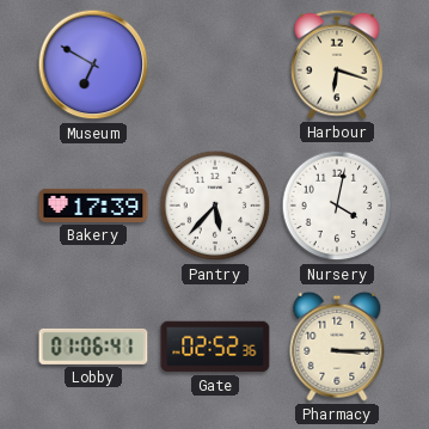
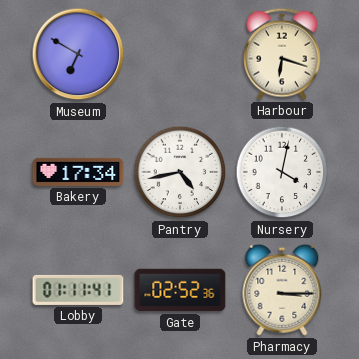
Bakery: 17:39 -> 17:34 (78, 172)
Pantry: 5:37 -> 4:43 (180, 172)
Lobby: 01:06 -> 01:11 (78, 290)
